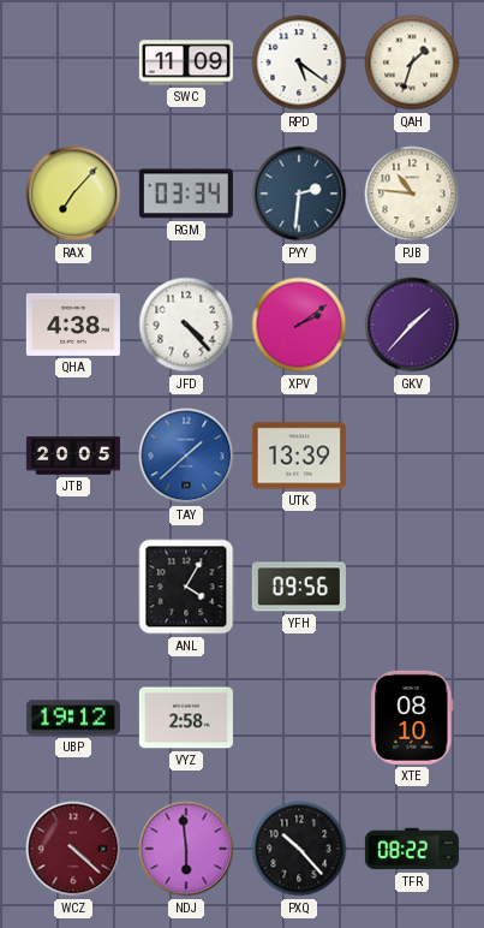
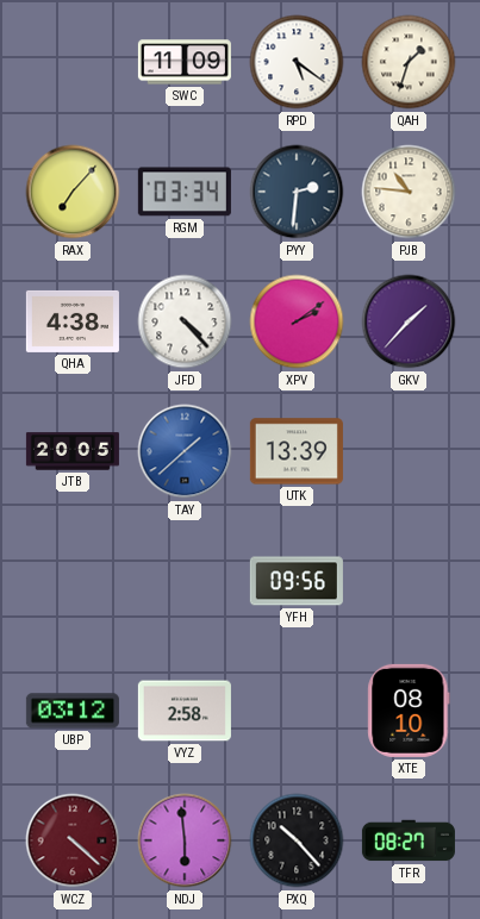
ANL: 4:05 -> none (186, 587)
UBP: 19:12 -> 03:12 (73, 711)
TFR: 08:22 -> 08:27 (409, 840)
